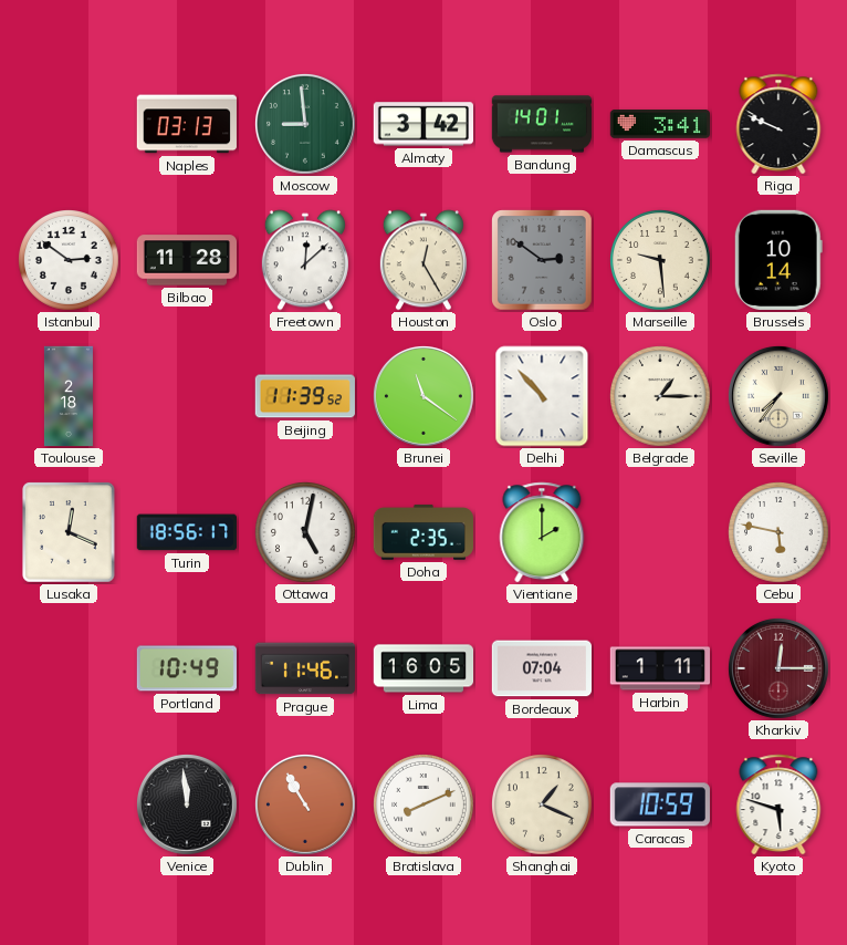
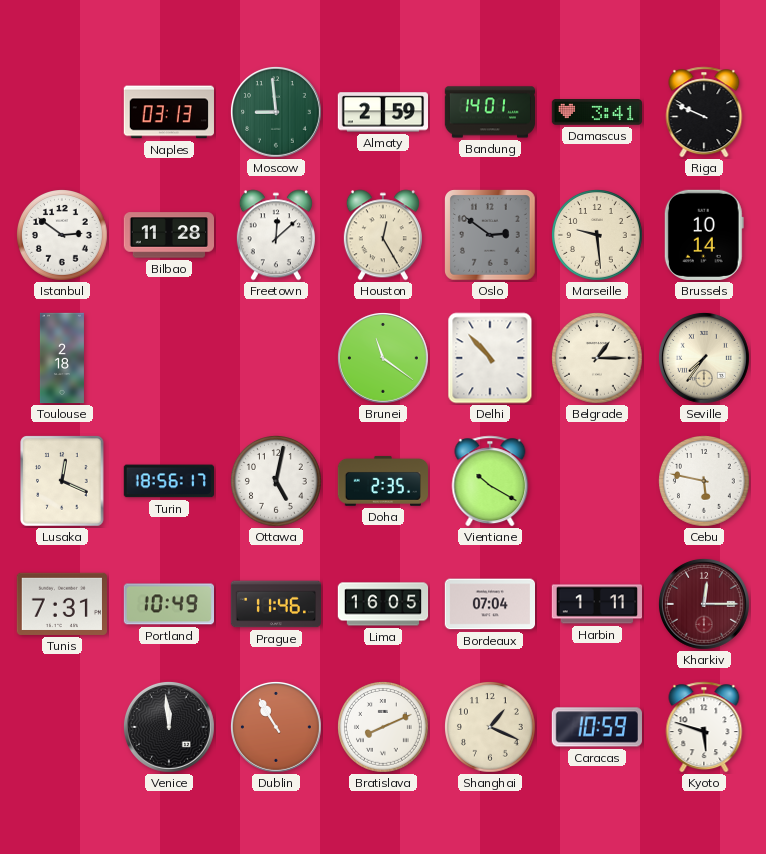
Almaty: 3:42 -> 2:59 (382, 112)
Beijing: 11:39 -> none (304, 396)
Vientiane: 2:00 -> 10:20 (490, 481)
Tunis: none -> 7:31 (61, 604)
